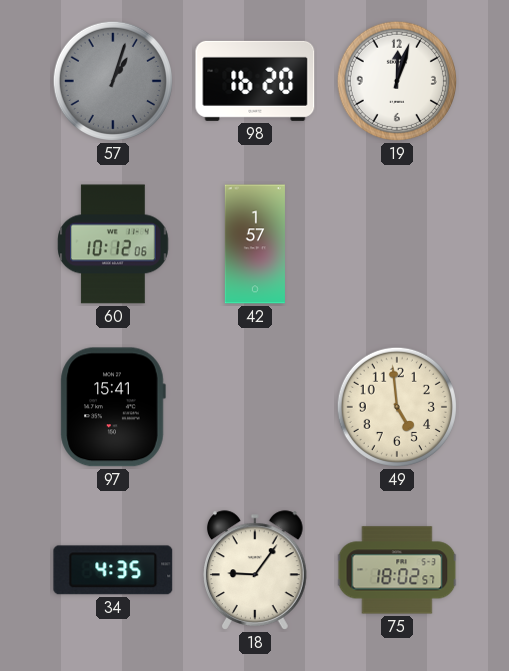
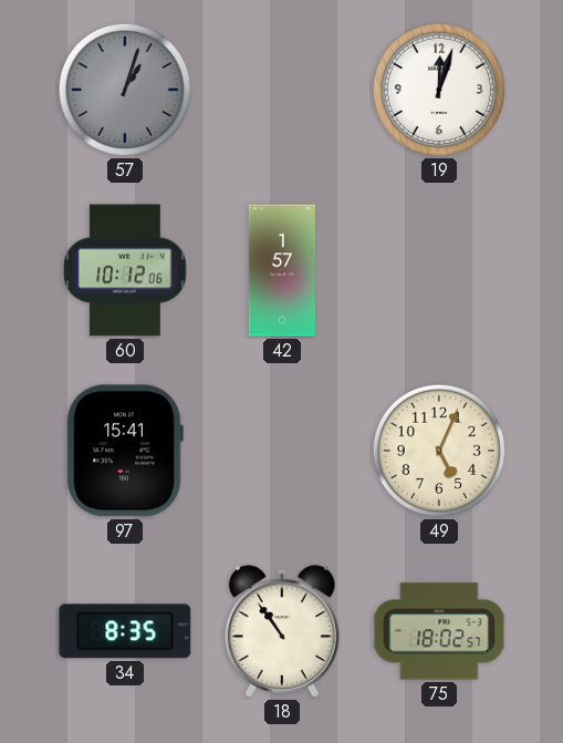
98: 16:20 -> none (255, 81)
49: 4:59 -> 5:04 (439, 451)
34: 4:35 -> 8:35 (125, 631)
18: 9:06 -> 10:54 (283, 631)
